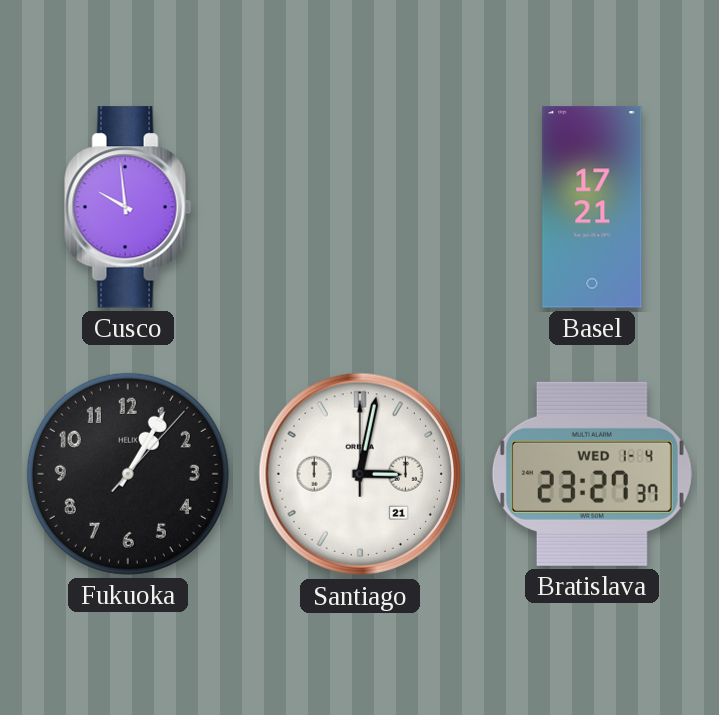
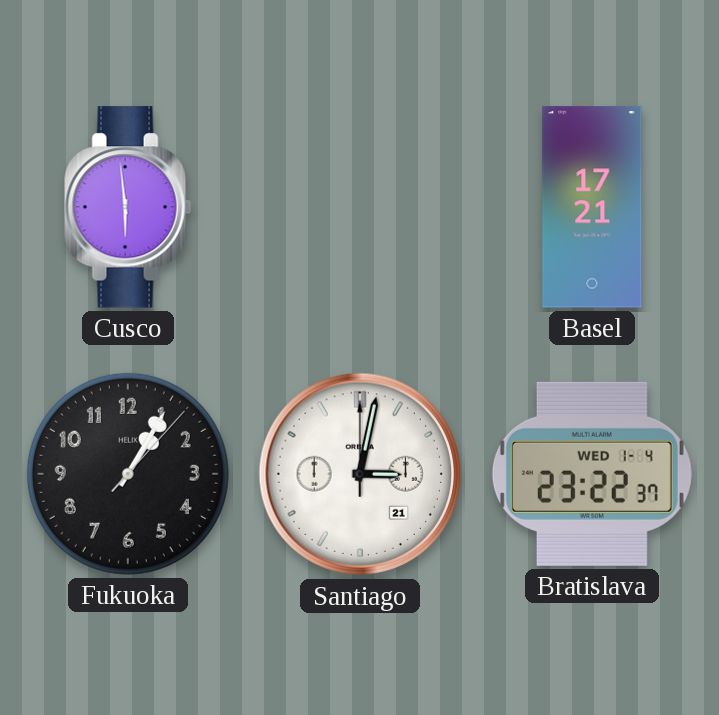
Cusco: 9:59 -> 5:59 (128, 207)
Bratislava: 23:27 -> 23:22 (592, 474)
